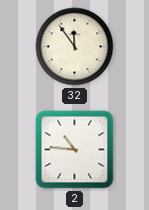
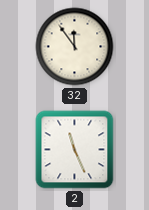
2: 10:46 -> 11:26 (75, 150)
